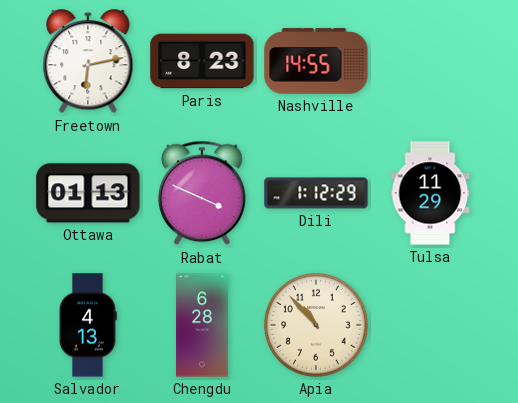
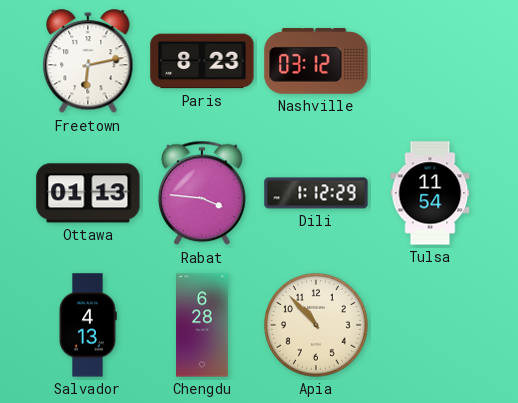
Nashville: 14:55 -> 03:12 (316, 61)
Rabat: 3:49 -> 3:46 (203, 193)
Tulsa: 11:29 -> 11:54 (430, 193)
